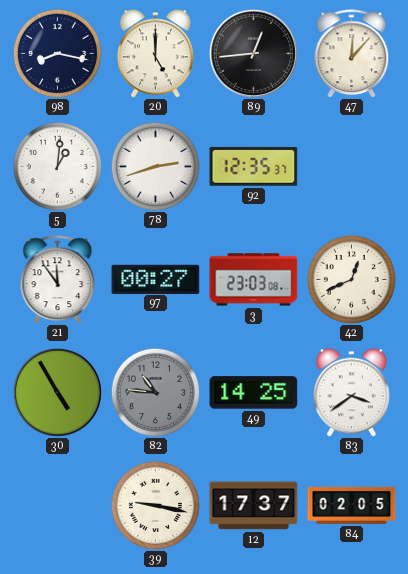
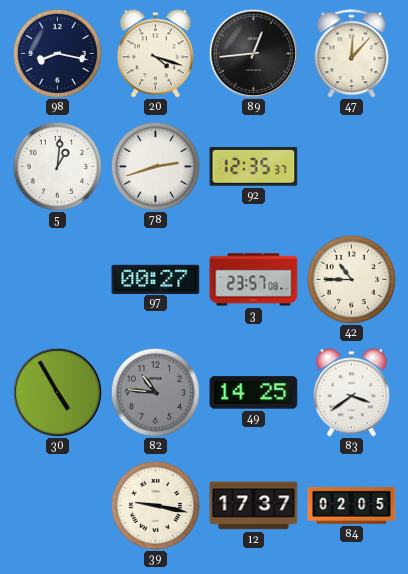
20: 5:00 -> 4:18 (155, 54)
21: 11:54 -> none (58, 280)
3: 23:03 -> 23:57 (254, 280)
42: 12:41 -> 10:45 (351, 279)
